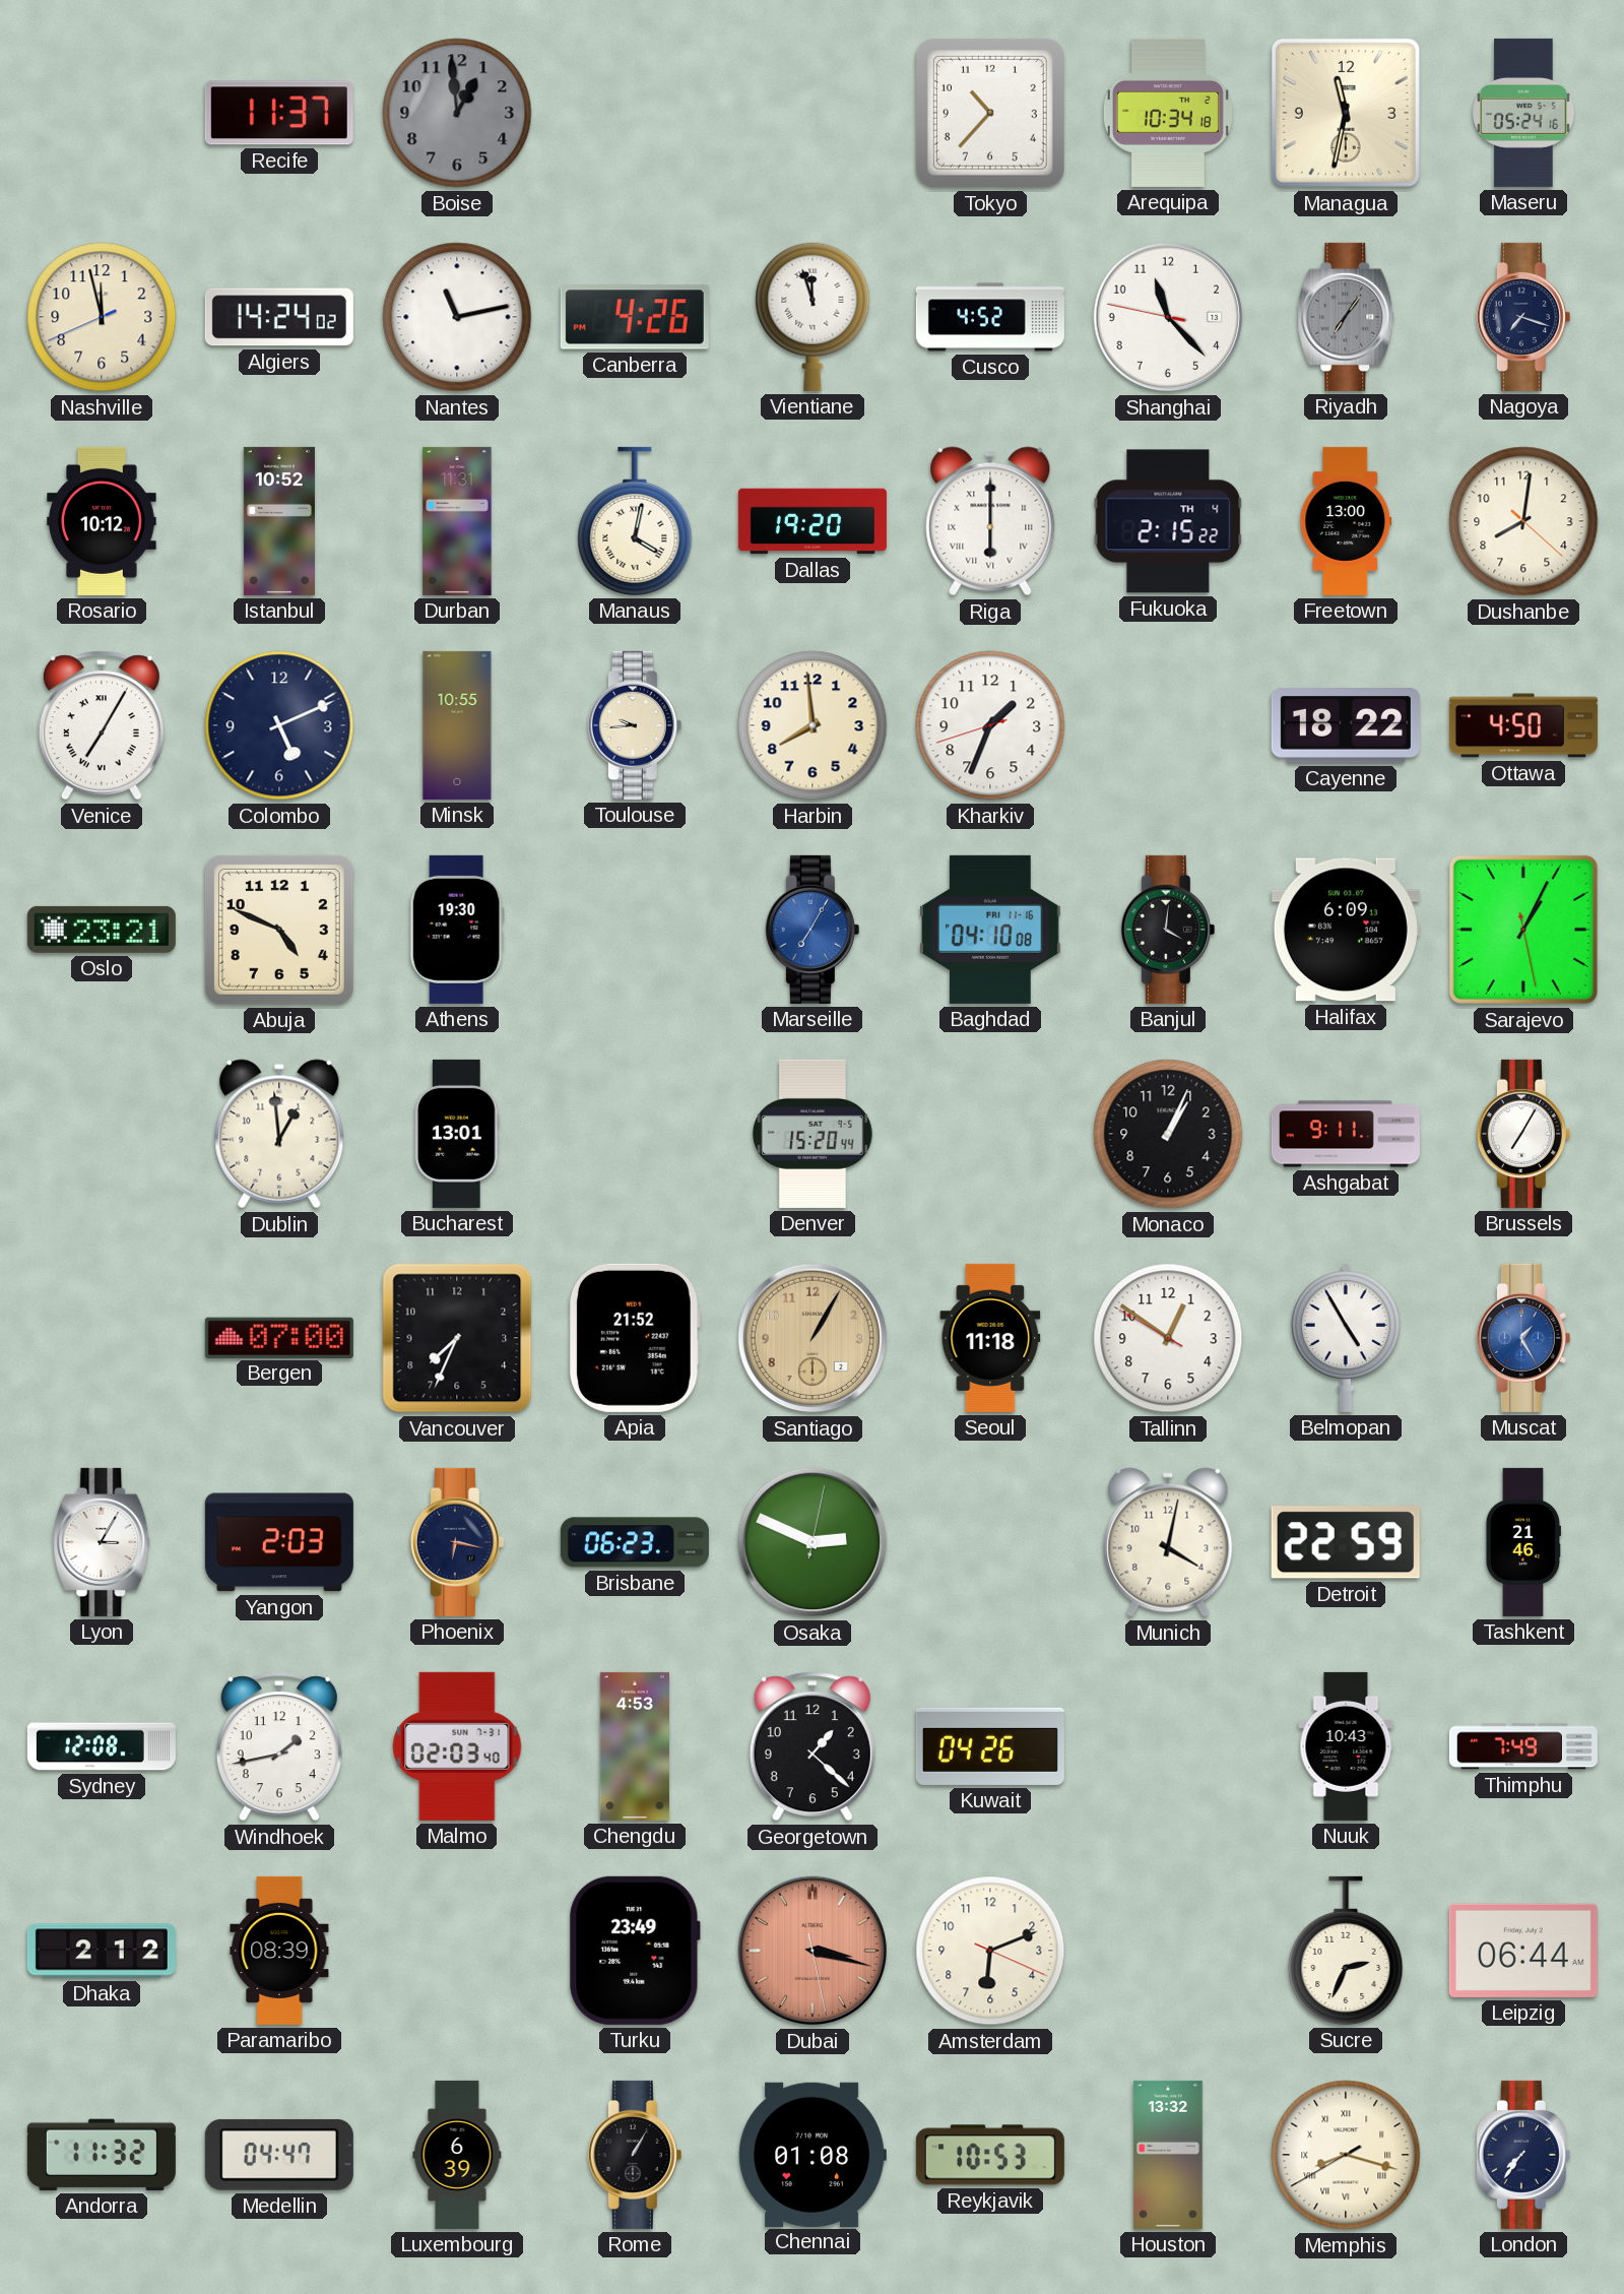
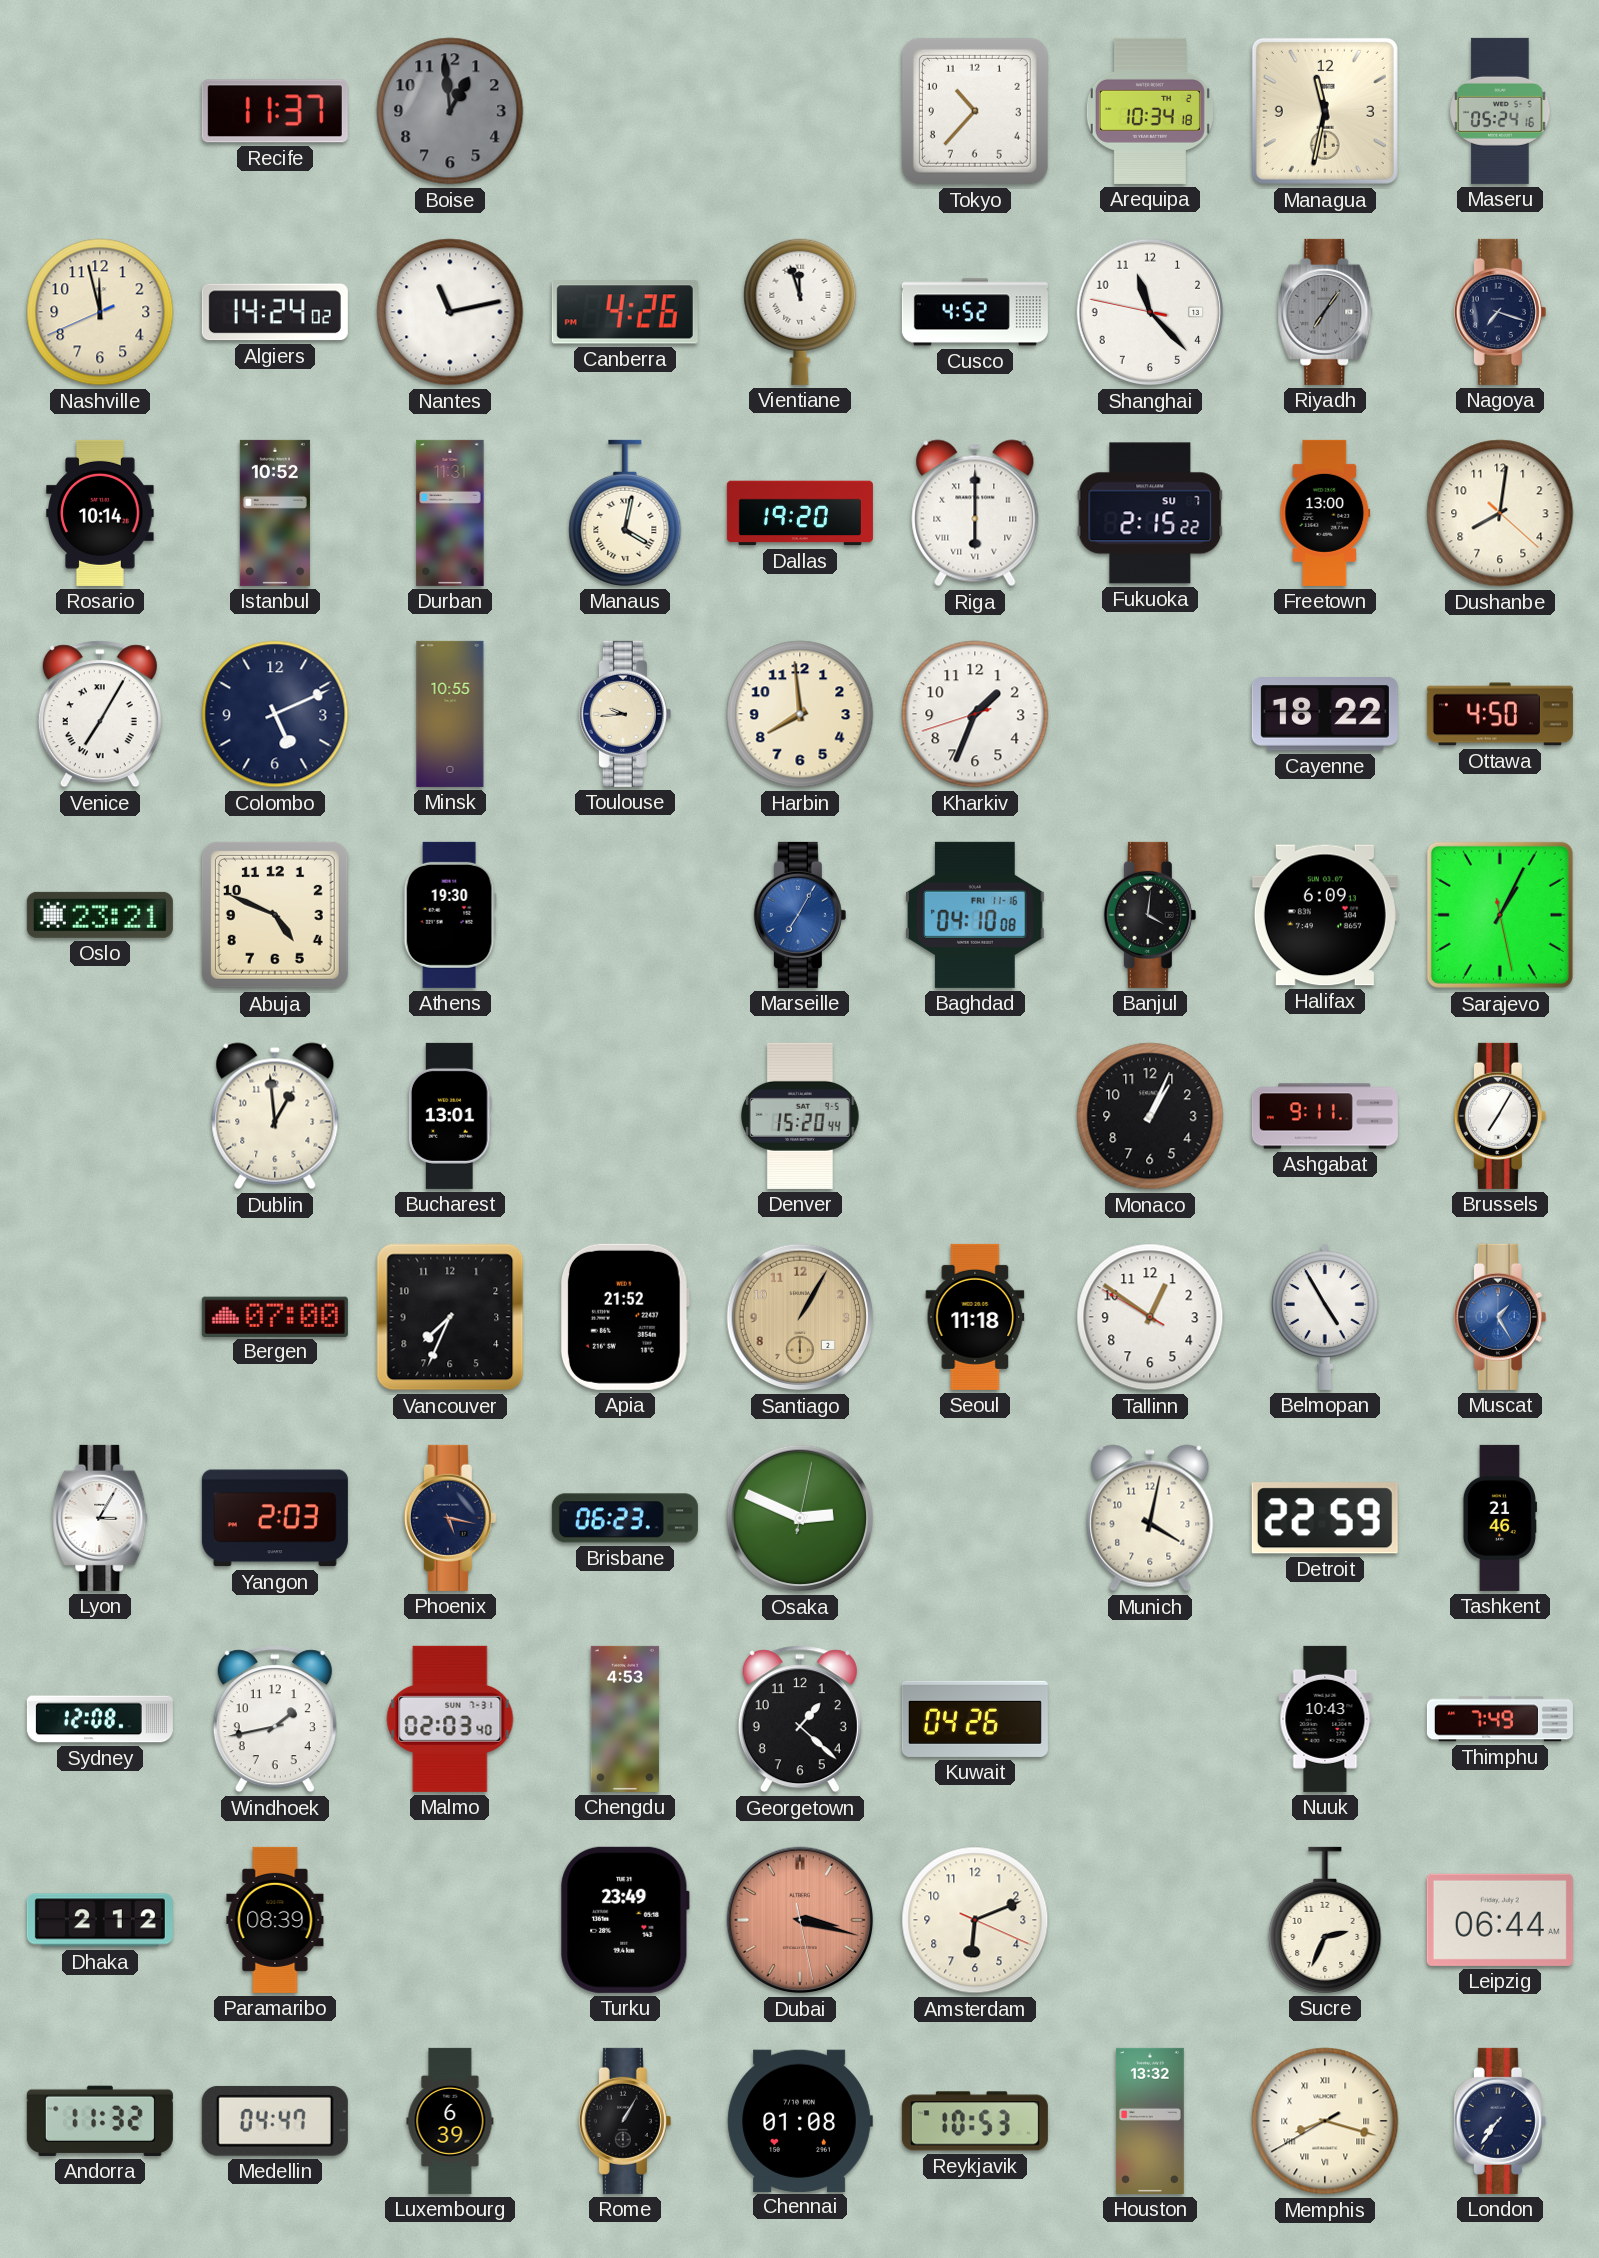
Rosario: 10:12 -> 10:14 (100, 513)
Fukuoka date: TH 4 -> SU 7 (1150, 513)
Phoenix: 6:17 -> 5:17 (450, 1518)
